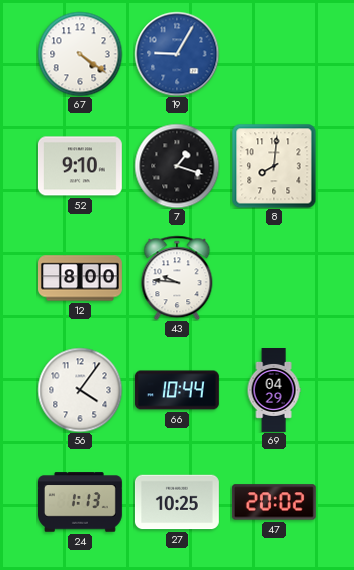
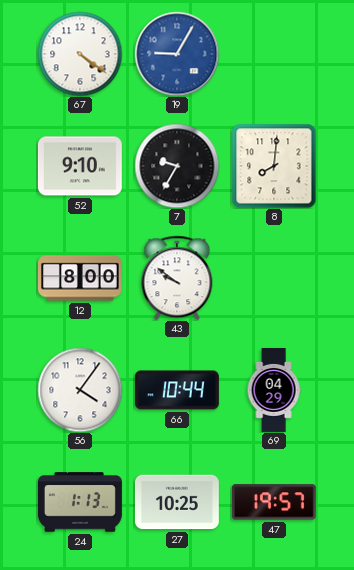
7: 1:18 -> 9:35 (177, 166)
43: 9:46 -> 9:51 (177, 278)
47: 20:02 -> 19:57 (274, 502)
